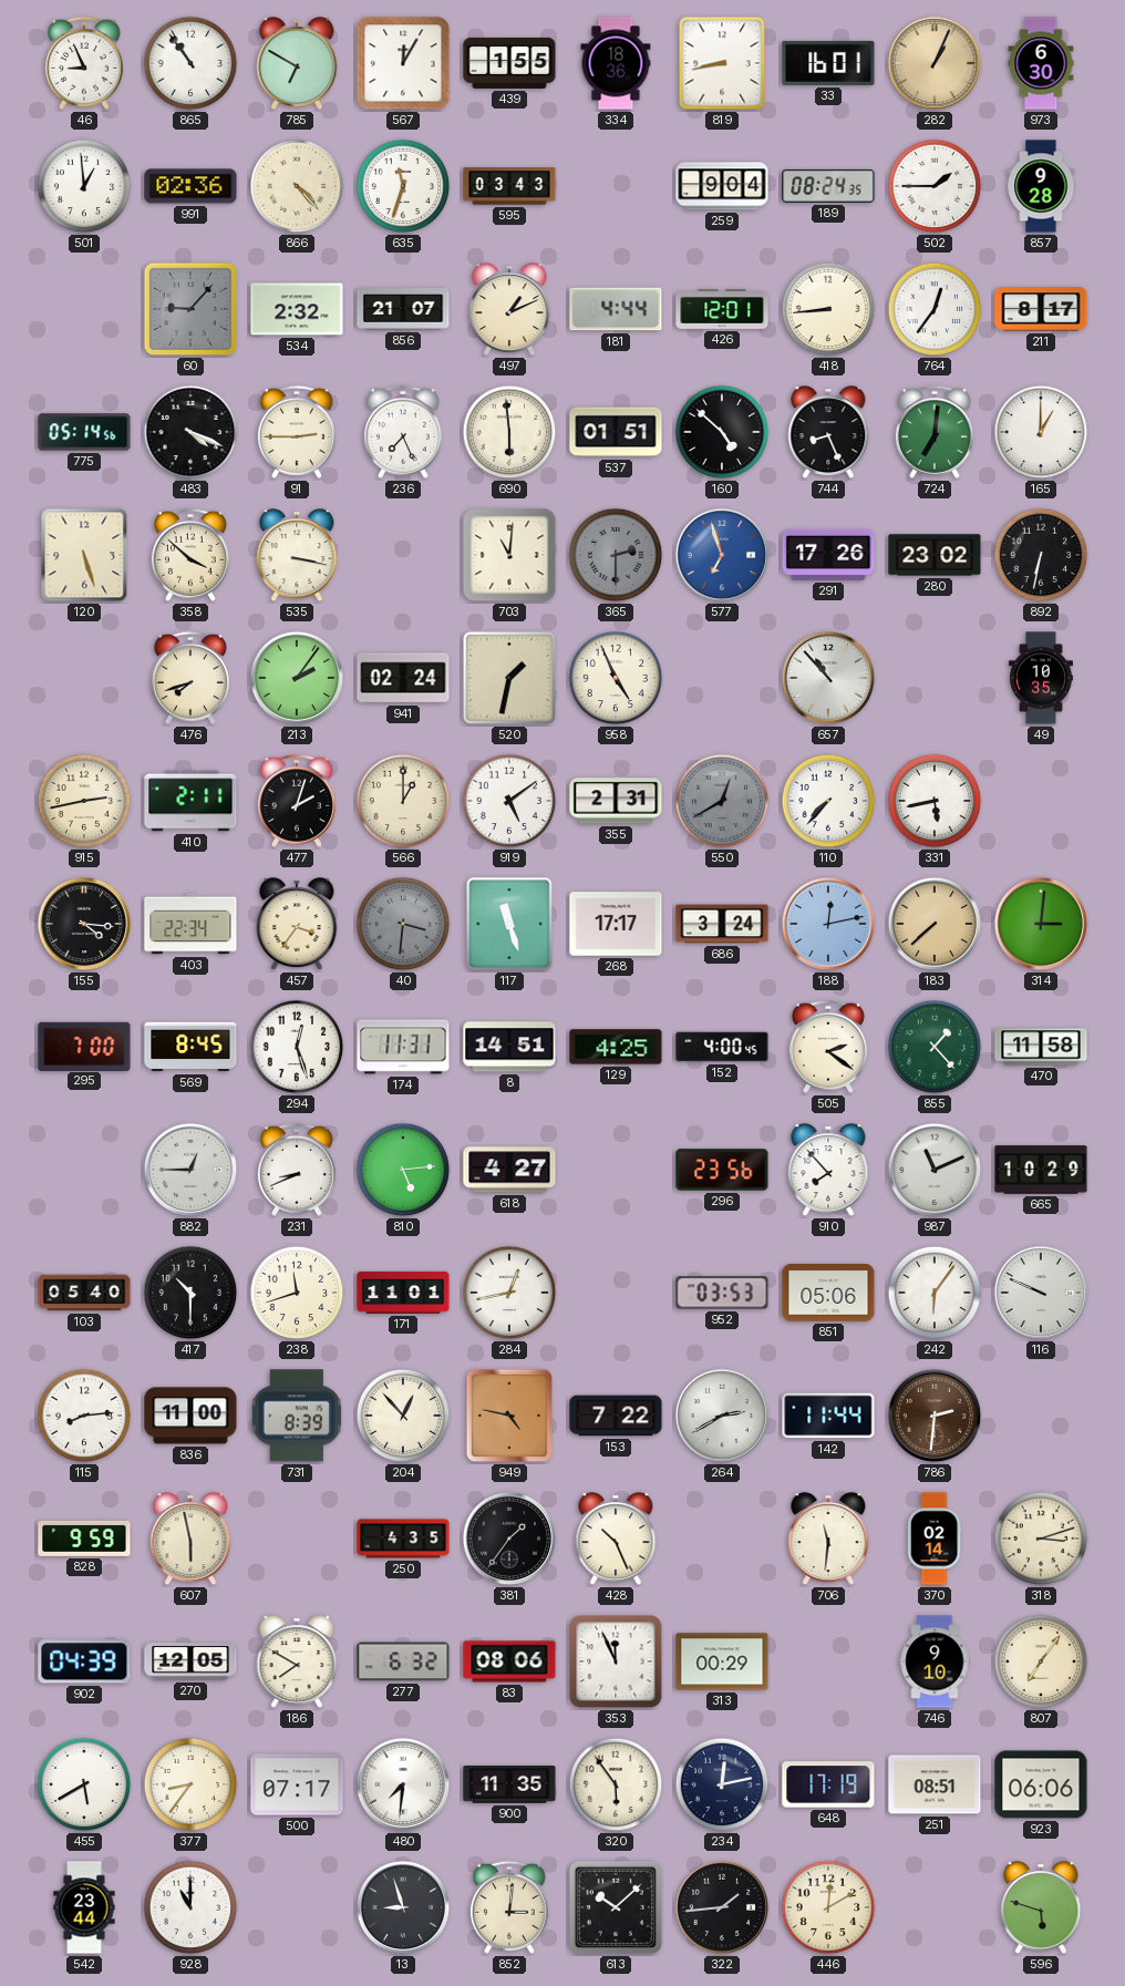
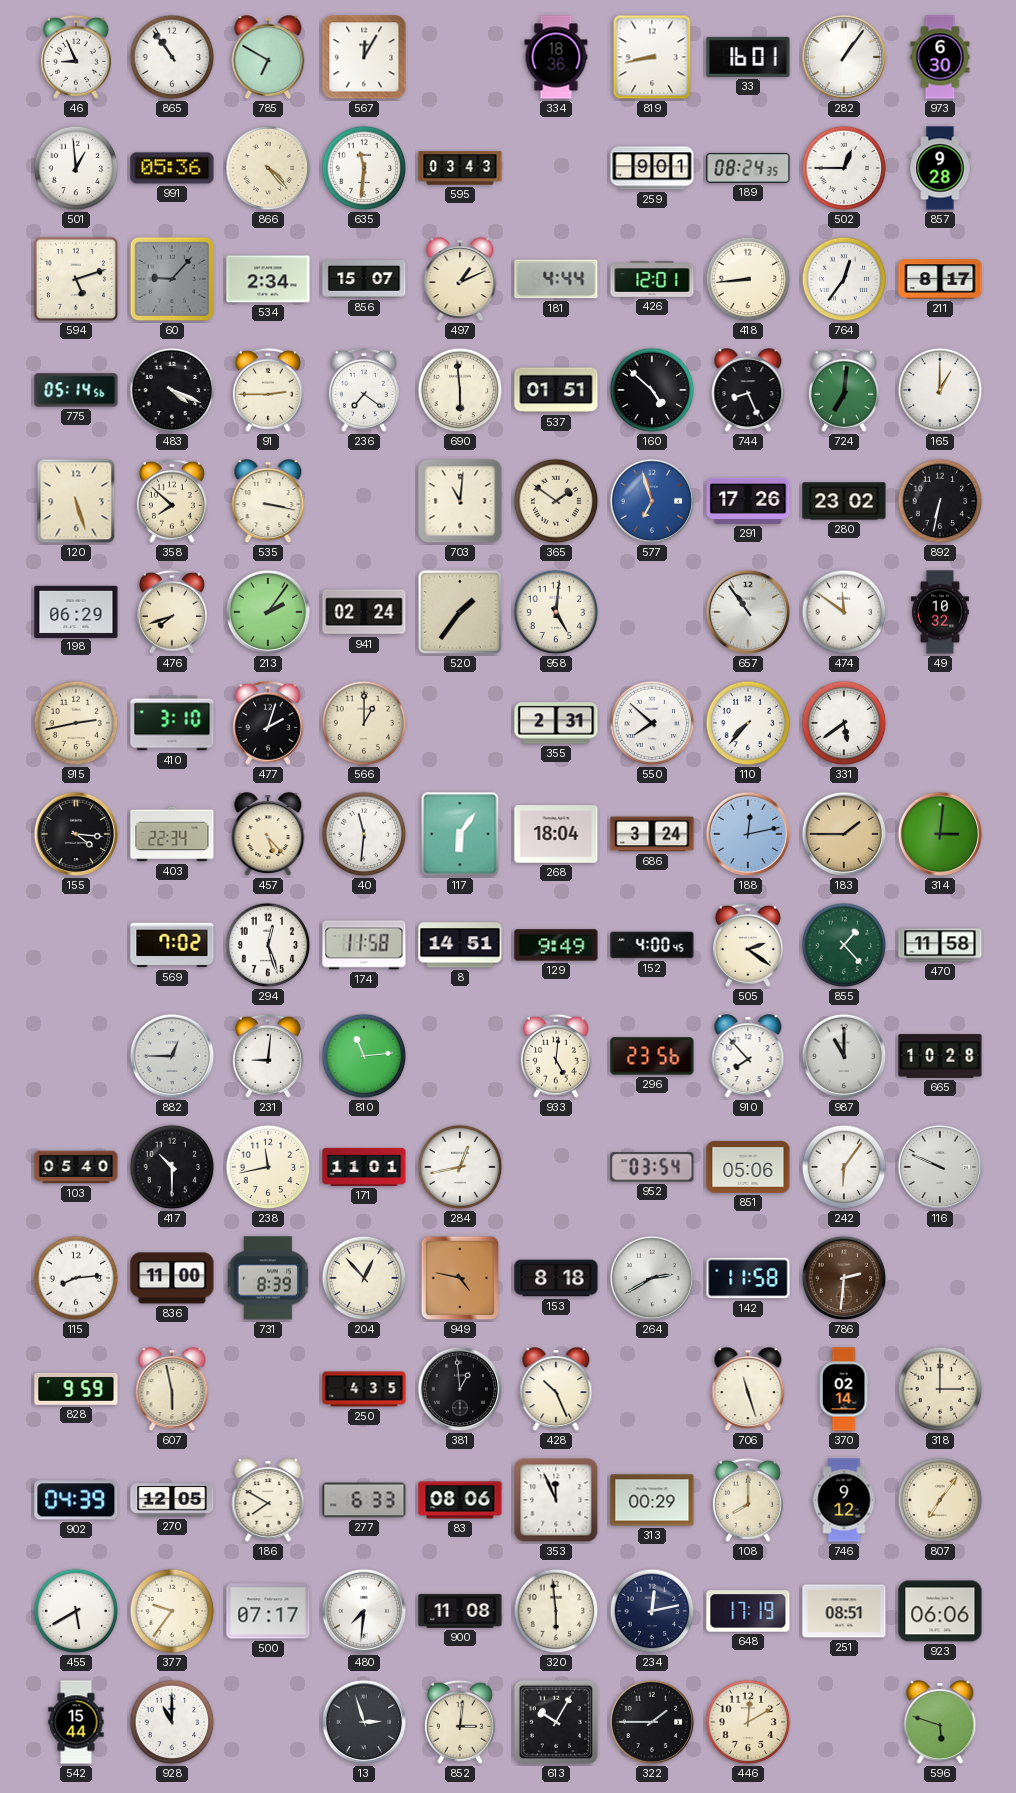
439: 1:55 -> none (509, 63)
282: 1:04 -> 1:06 (844, 57)
282 dial: champagne -> white (844, 57)
991: 02:36 -> 05:36 (172, 168)
635: 11:33 -> 11:31 (364, 168)
259: 9:04 -> 9:01 (652, 168)
502: 1:45 -> 12:45 (844, 168)
594: none -> 5:12 (76, 279)
534: 2:32 -> 2:34 (268, 279)
856: 21:07 -> 15:07 (364, 280)
236: 7:26 -> 7:21 (364, 390)
358: 3:52 -> 7:52 (172, 501)
365: 2:30 -> 1:51 (556, 501)
365 dial: grey -> cream (556, 501)
198: none -> 06:29 (76, 611)
520: 1:32 -> 1:36 (460, 612)
958: 4:56 -> 5:01 (556, 612)
657: 10:53 -> 10:54 (748, 612)
474: none -> 11:51 (844, 612)
49: 10:35 -> 10:32 (940, 612)
410: 2:11 -> 3:10 (172, 723)
919: 5:09 -> none (509, 801)
550: 12:40 -> 7:52 (652, 723)
550 dial: grey -> white (652, 723)
331: 5:43 -> 5:39 (844, 723)
457: 3:36 -> 5:23 (268, 835)
40: 3:31 -> 11:31 (364, 834)
40 dial: grey -> white (364, 834)
117: 11:27 -> 6:06 (460, 834)
268: 17:17 -> 18:04 (556, 834)
183: 7:38 -> 1:45 (844, 834)
295: 7:00 -> none (84, 1046)
569: 8:45 -> 7:02 (172, 945)
174: 11:31 -> 11:58 (364, 945)
129: 4:25 -> 9:49 (556, 945)
231: 8:41 -> 9:01 (268, 1056)
810: 5:14 -> 11:14 (364, 1056)
618: 4:27 -> none (509, 1170)
933: none -> 5:01 (556, 1056)
987: 11:11 -> 11:00 (844, 1056)
665: 10:29 -> 10:28 (940, 1056)
238: 11:42 -> 11:43 (268, 1167)
952: 03:53 -> 03:54 (652, 1167)
153: 7:22 -> 8:18 (556, 1278)
142: 11:44 -> 11:58 (748, 1278)
381: 1:36 -> 12:59 (460, 1389)
706: 11:31 -> 11:27 (748, 1390)
318: 3:12 -> 3:00 (940, 1389)
277: 6:32 -> 6:33 (364, 1500)
108: none -> 8:00 (748, 1500)
746: 9:10 -> 9:12 (844, 1500)
377: 8:36 -> 9:36 (172, 1611)
900: 11:35 -> 11:08 (460, 1611)
320: 5:54 -> 5:59 (556, 1611)
542: 23:44 -> 15:44 (76, 1722)
13: 8:57 -> 2:57 (364, 1722)
613: 10:08 -> 10:05 (556, 1722)
322: 1:44 -> 1:45 (652, 1722)
